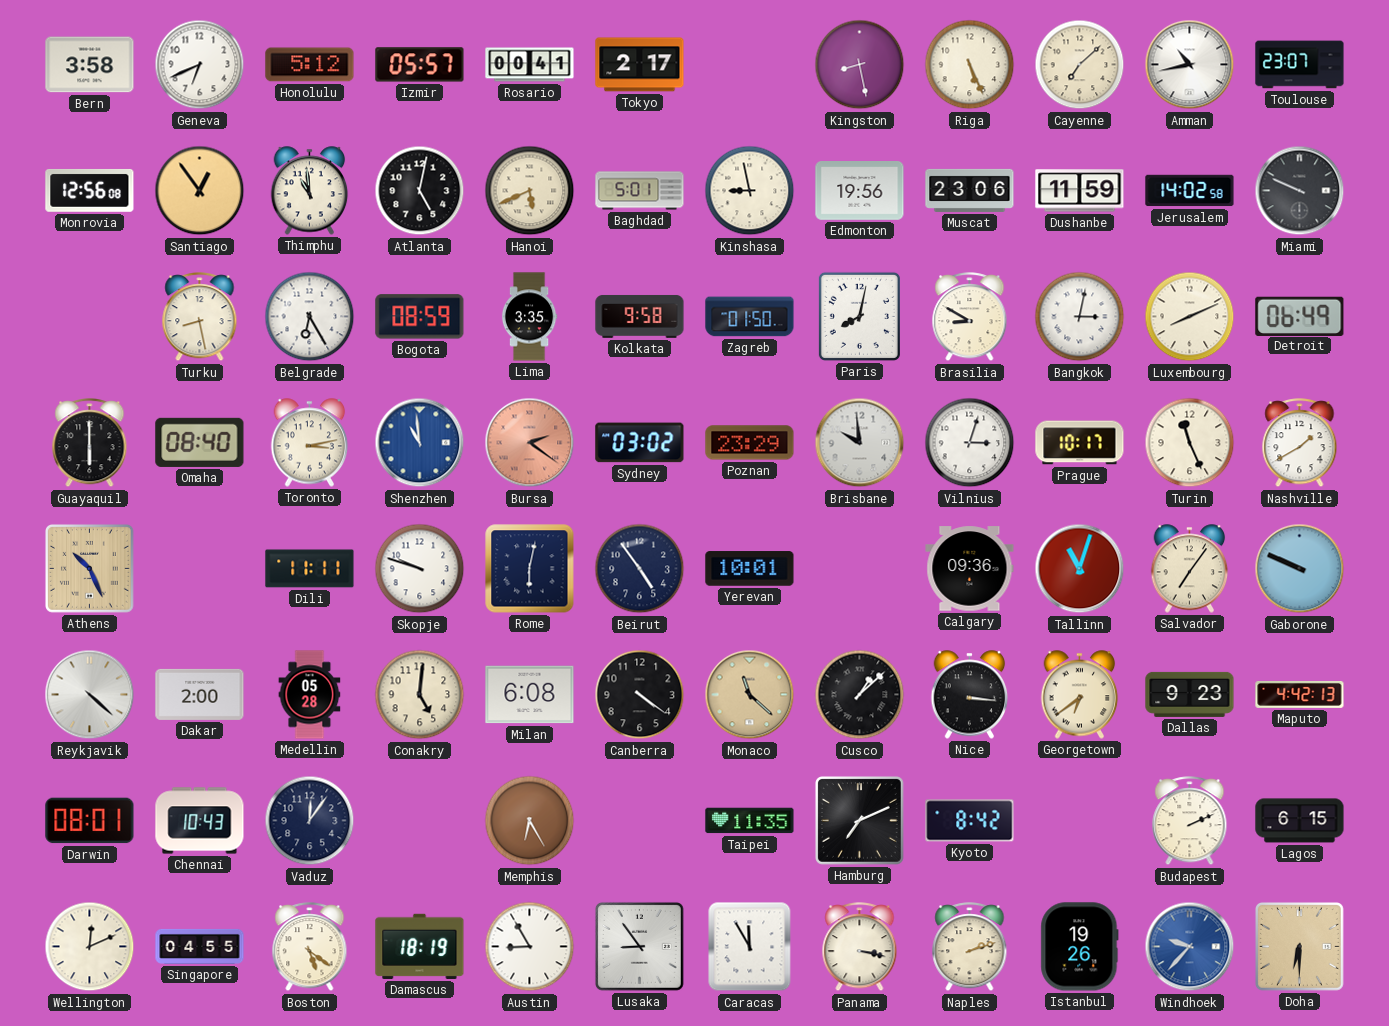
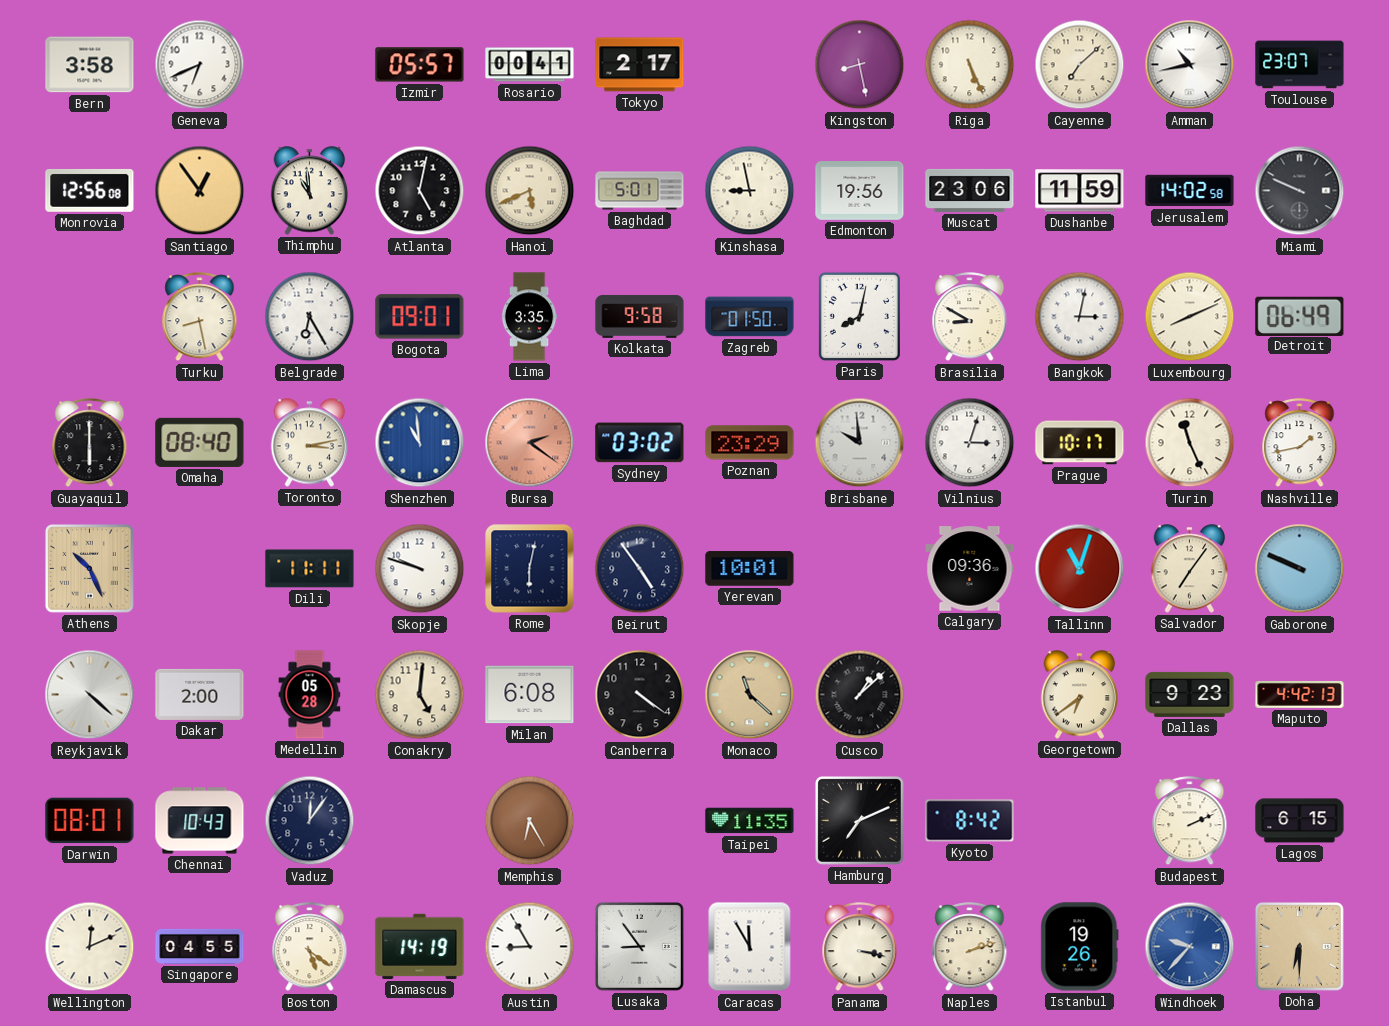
Honolulu: 5:12 -> none (310, 65)
Bogota: 08:59 -> 09:01 (420, 317)
Nashville: 1:40 -> 1:43 (1300, 443)
Nice: 3:16 -> none (970, 695)
Damascus: 18:19 -> 14:19 (420, 946)
